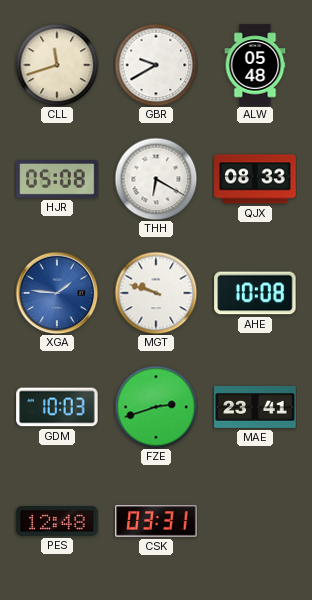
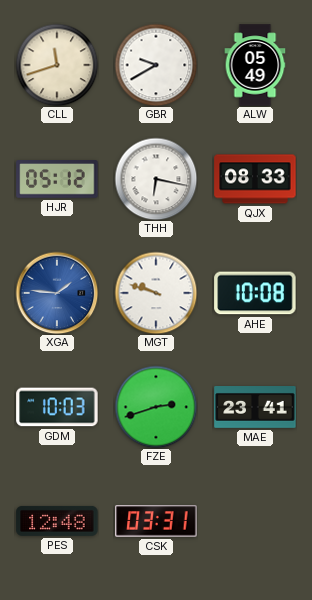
ALW: 05:48 -> 05:49 (255, 65)
HJR: 05:08 -> 05:12 (57, 180)
THH: 6:20 -> 6:17 (156, 179)
